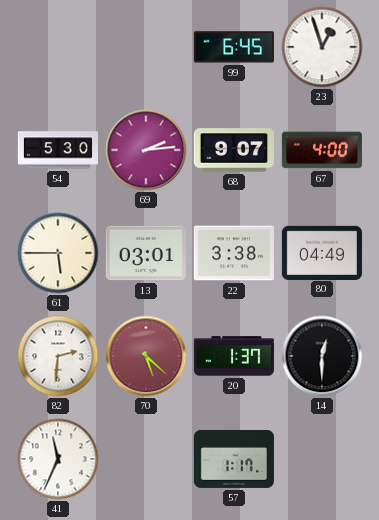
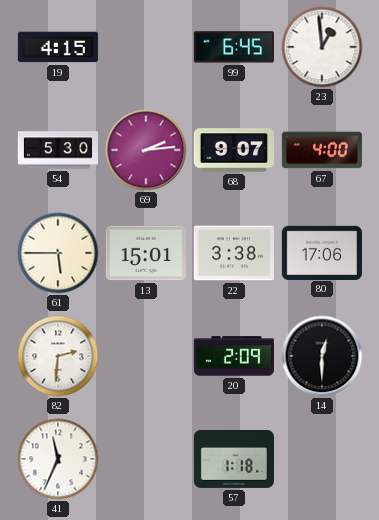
19: none -> 4:15 (58, 47)
23: 12:57 -> 12:59 (322, 47)
13: 03:01 -> 15:01 (146, 253)
80: 04:49 -> 17:06 (322, 252)
70: 5:22 -> none (146, 356)
20: 1:37 -> 2:09 (234, 356)
57: 1:17 -> 1:18 (234, 459)
